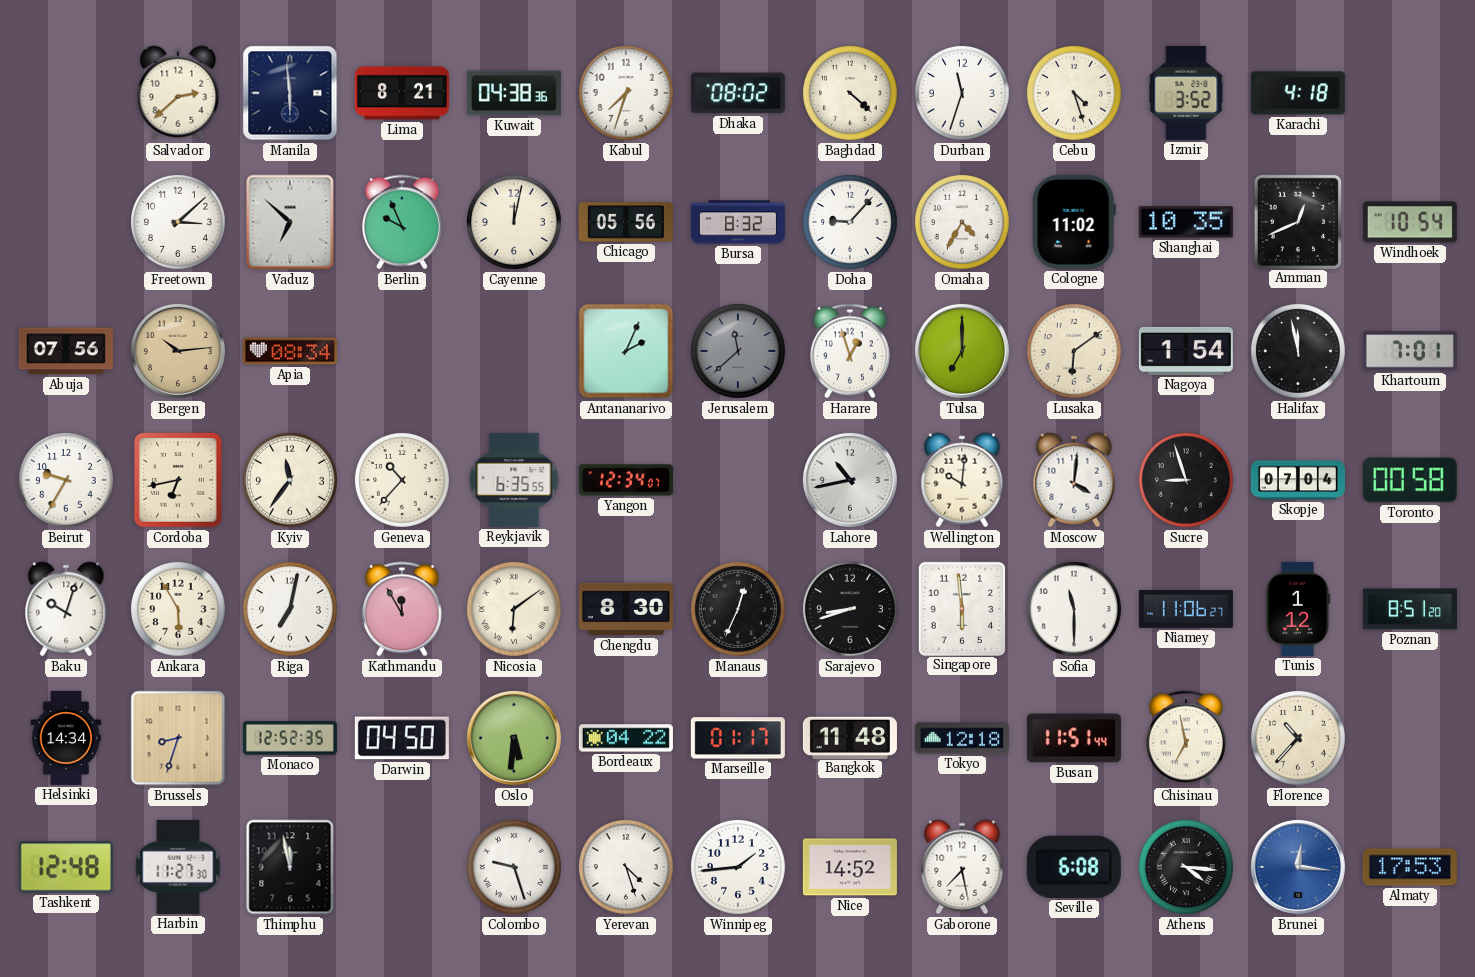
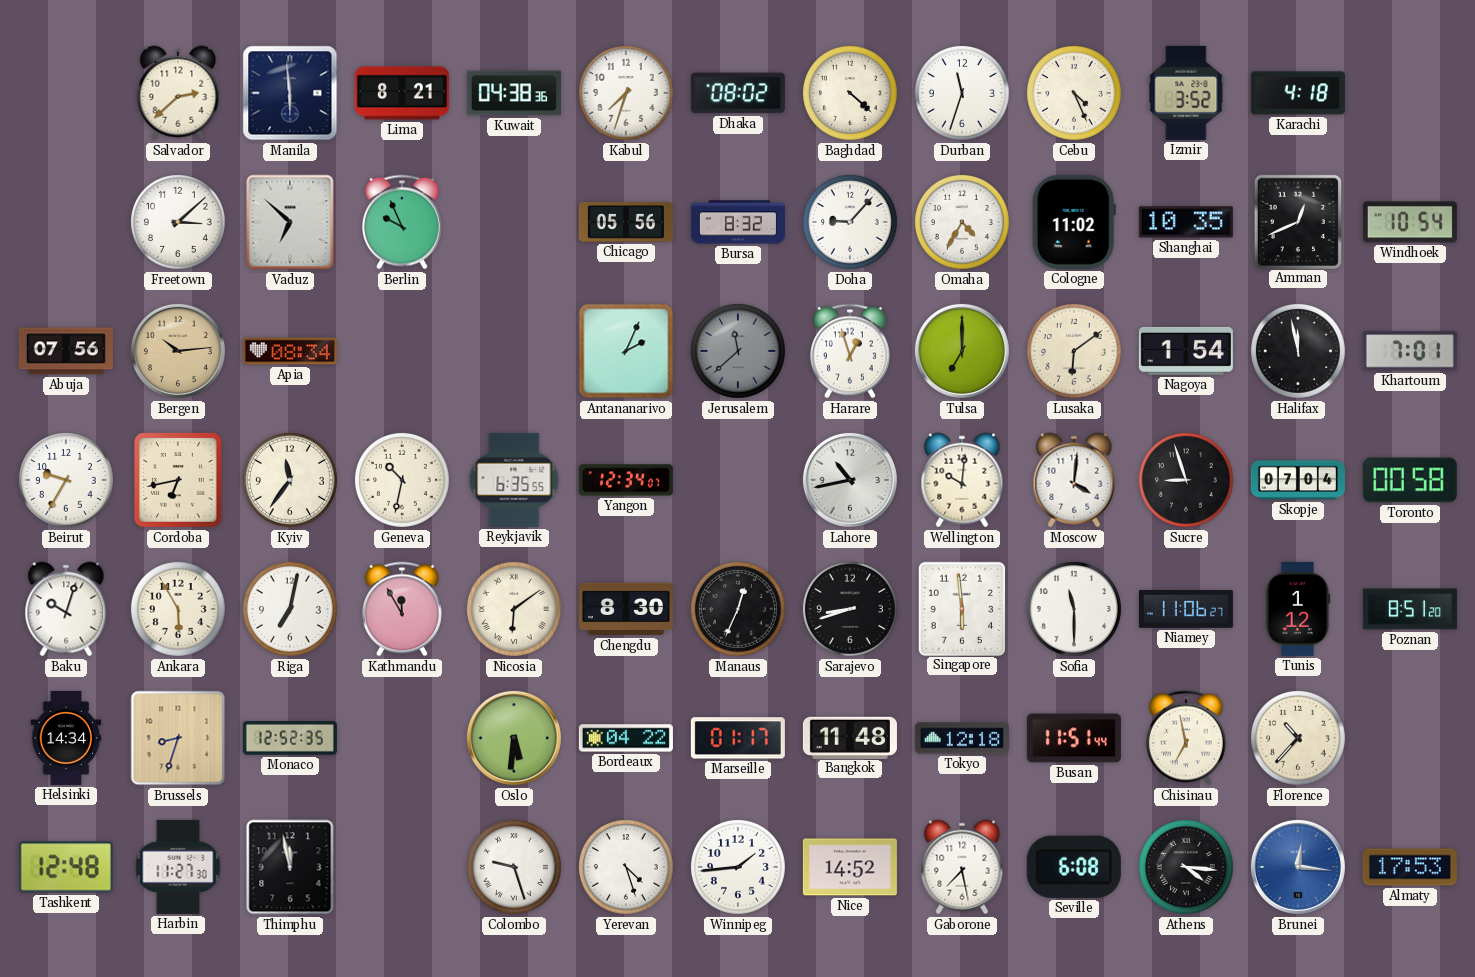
Cebu: 4:27 -> 4:26 (1074, 93)
Cayenne: 12:02 -> none (514, 222)
Geneva: 10:37 -> 10:32 (402, 480)
Darwin: 04:50 -> none (402, 738)
